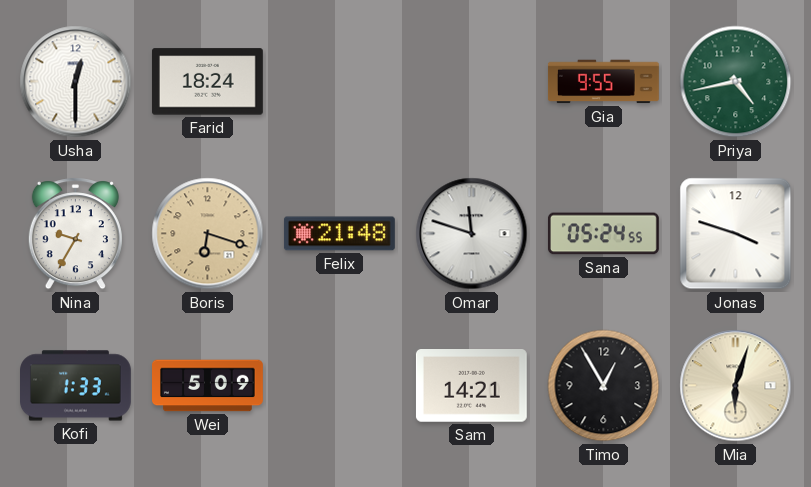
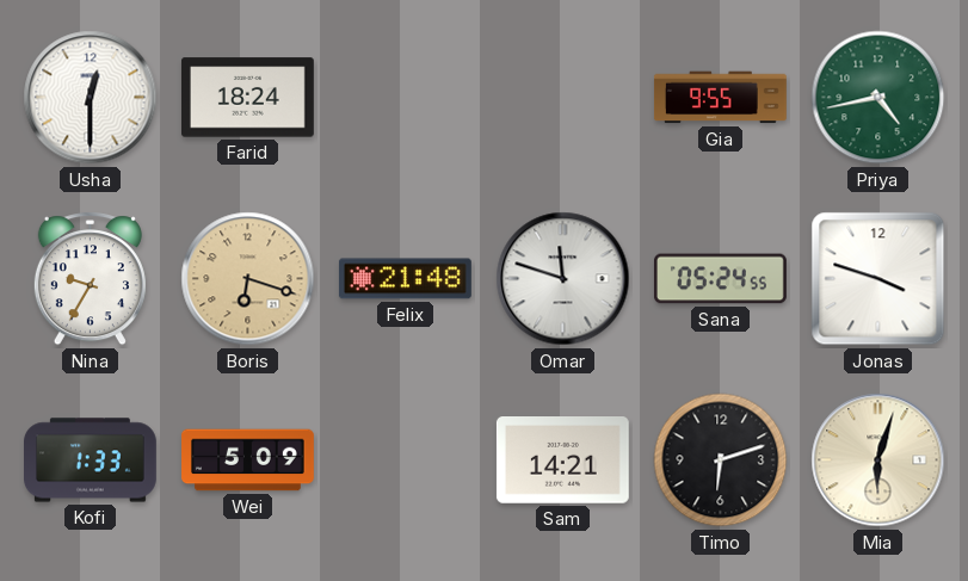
Timo: 12:55 -> 6:12 (721, 461)
